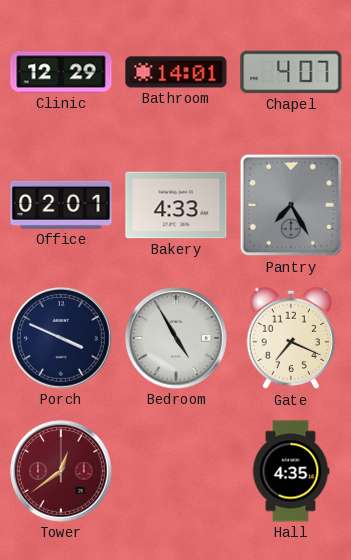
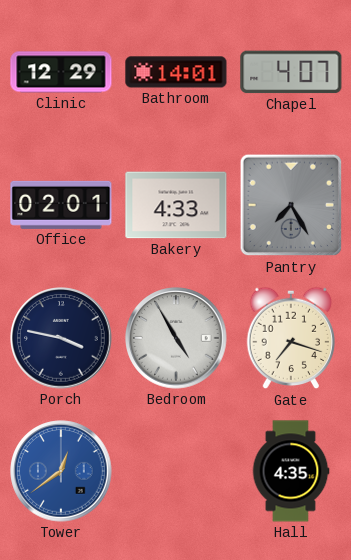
Porch: 3:49 -> 3:47 (61, 338)
Gate: 7:19 -> 7:18 (290, 338)
Tower dial: burgundy -> blue (61, 471)
